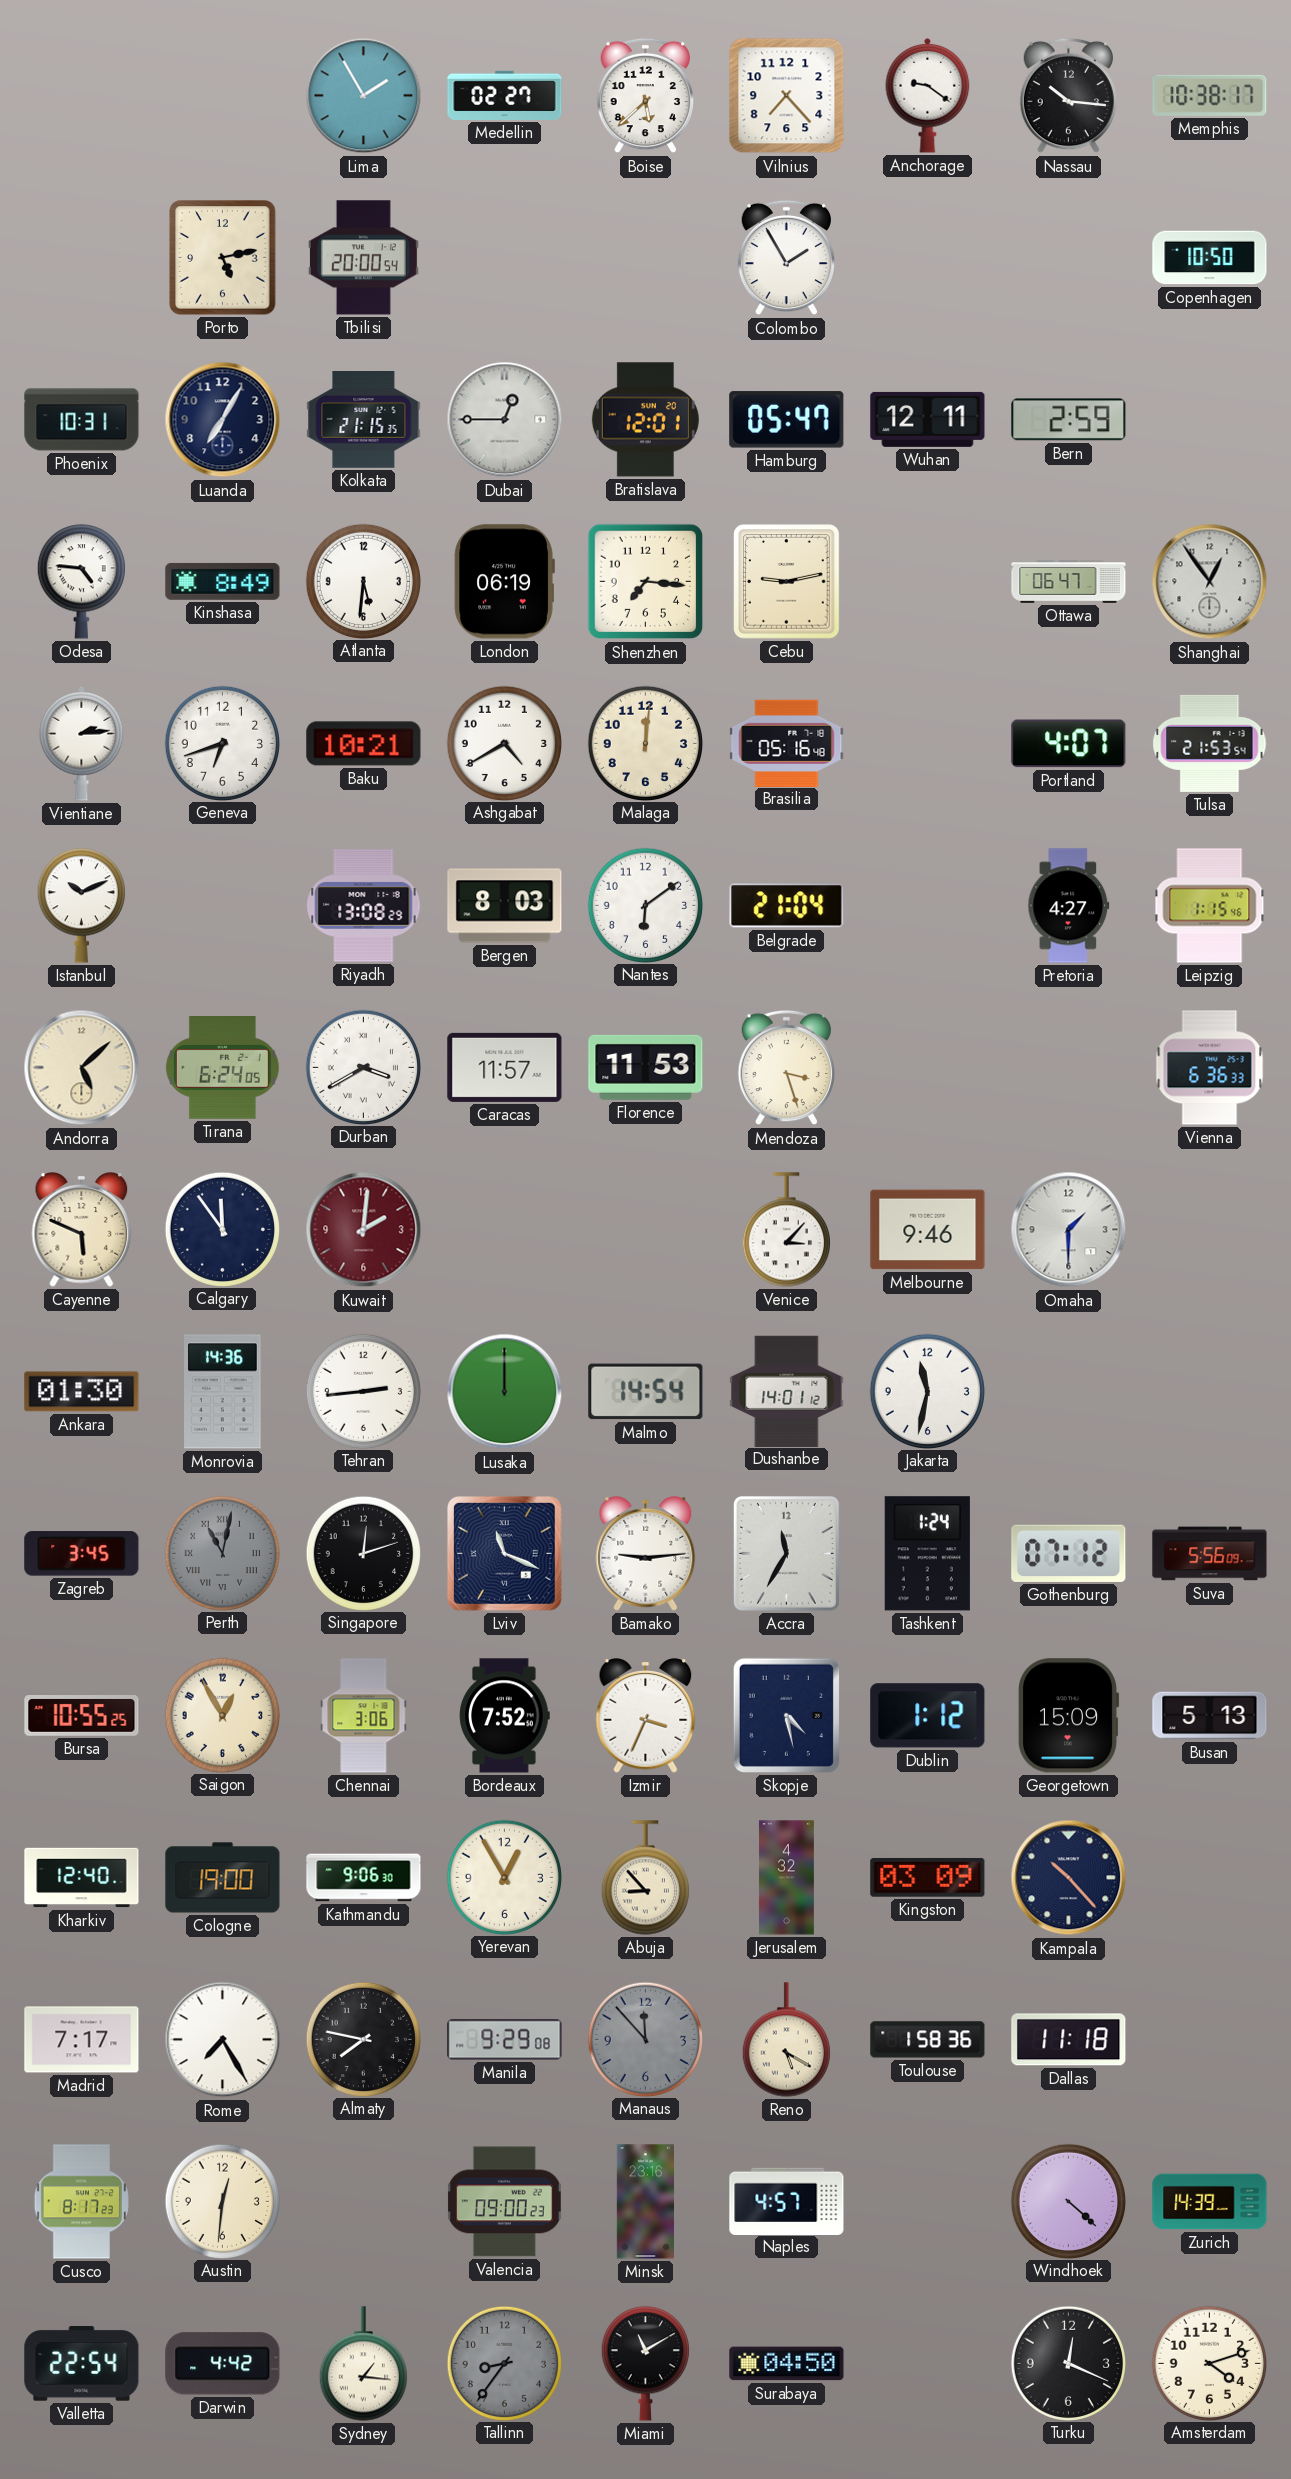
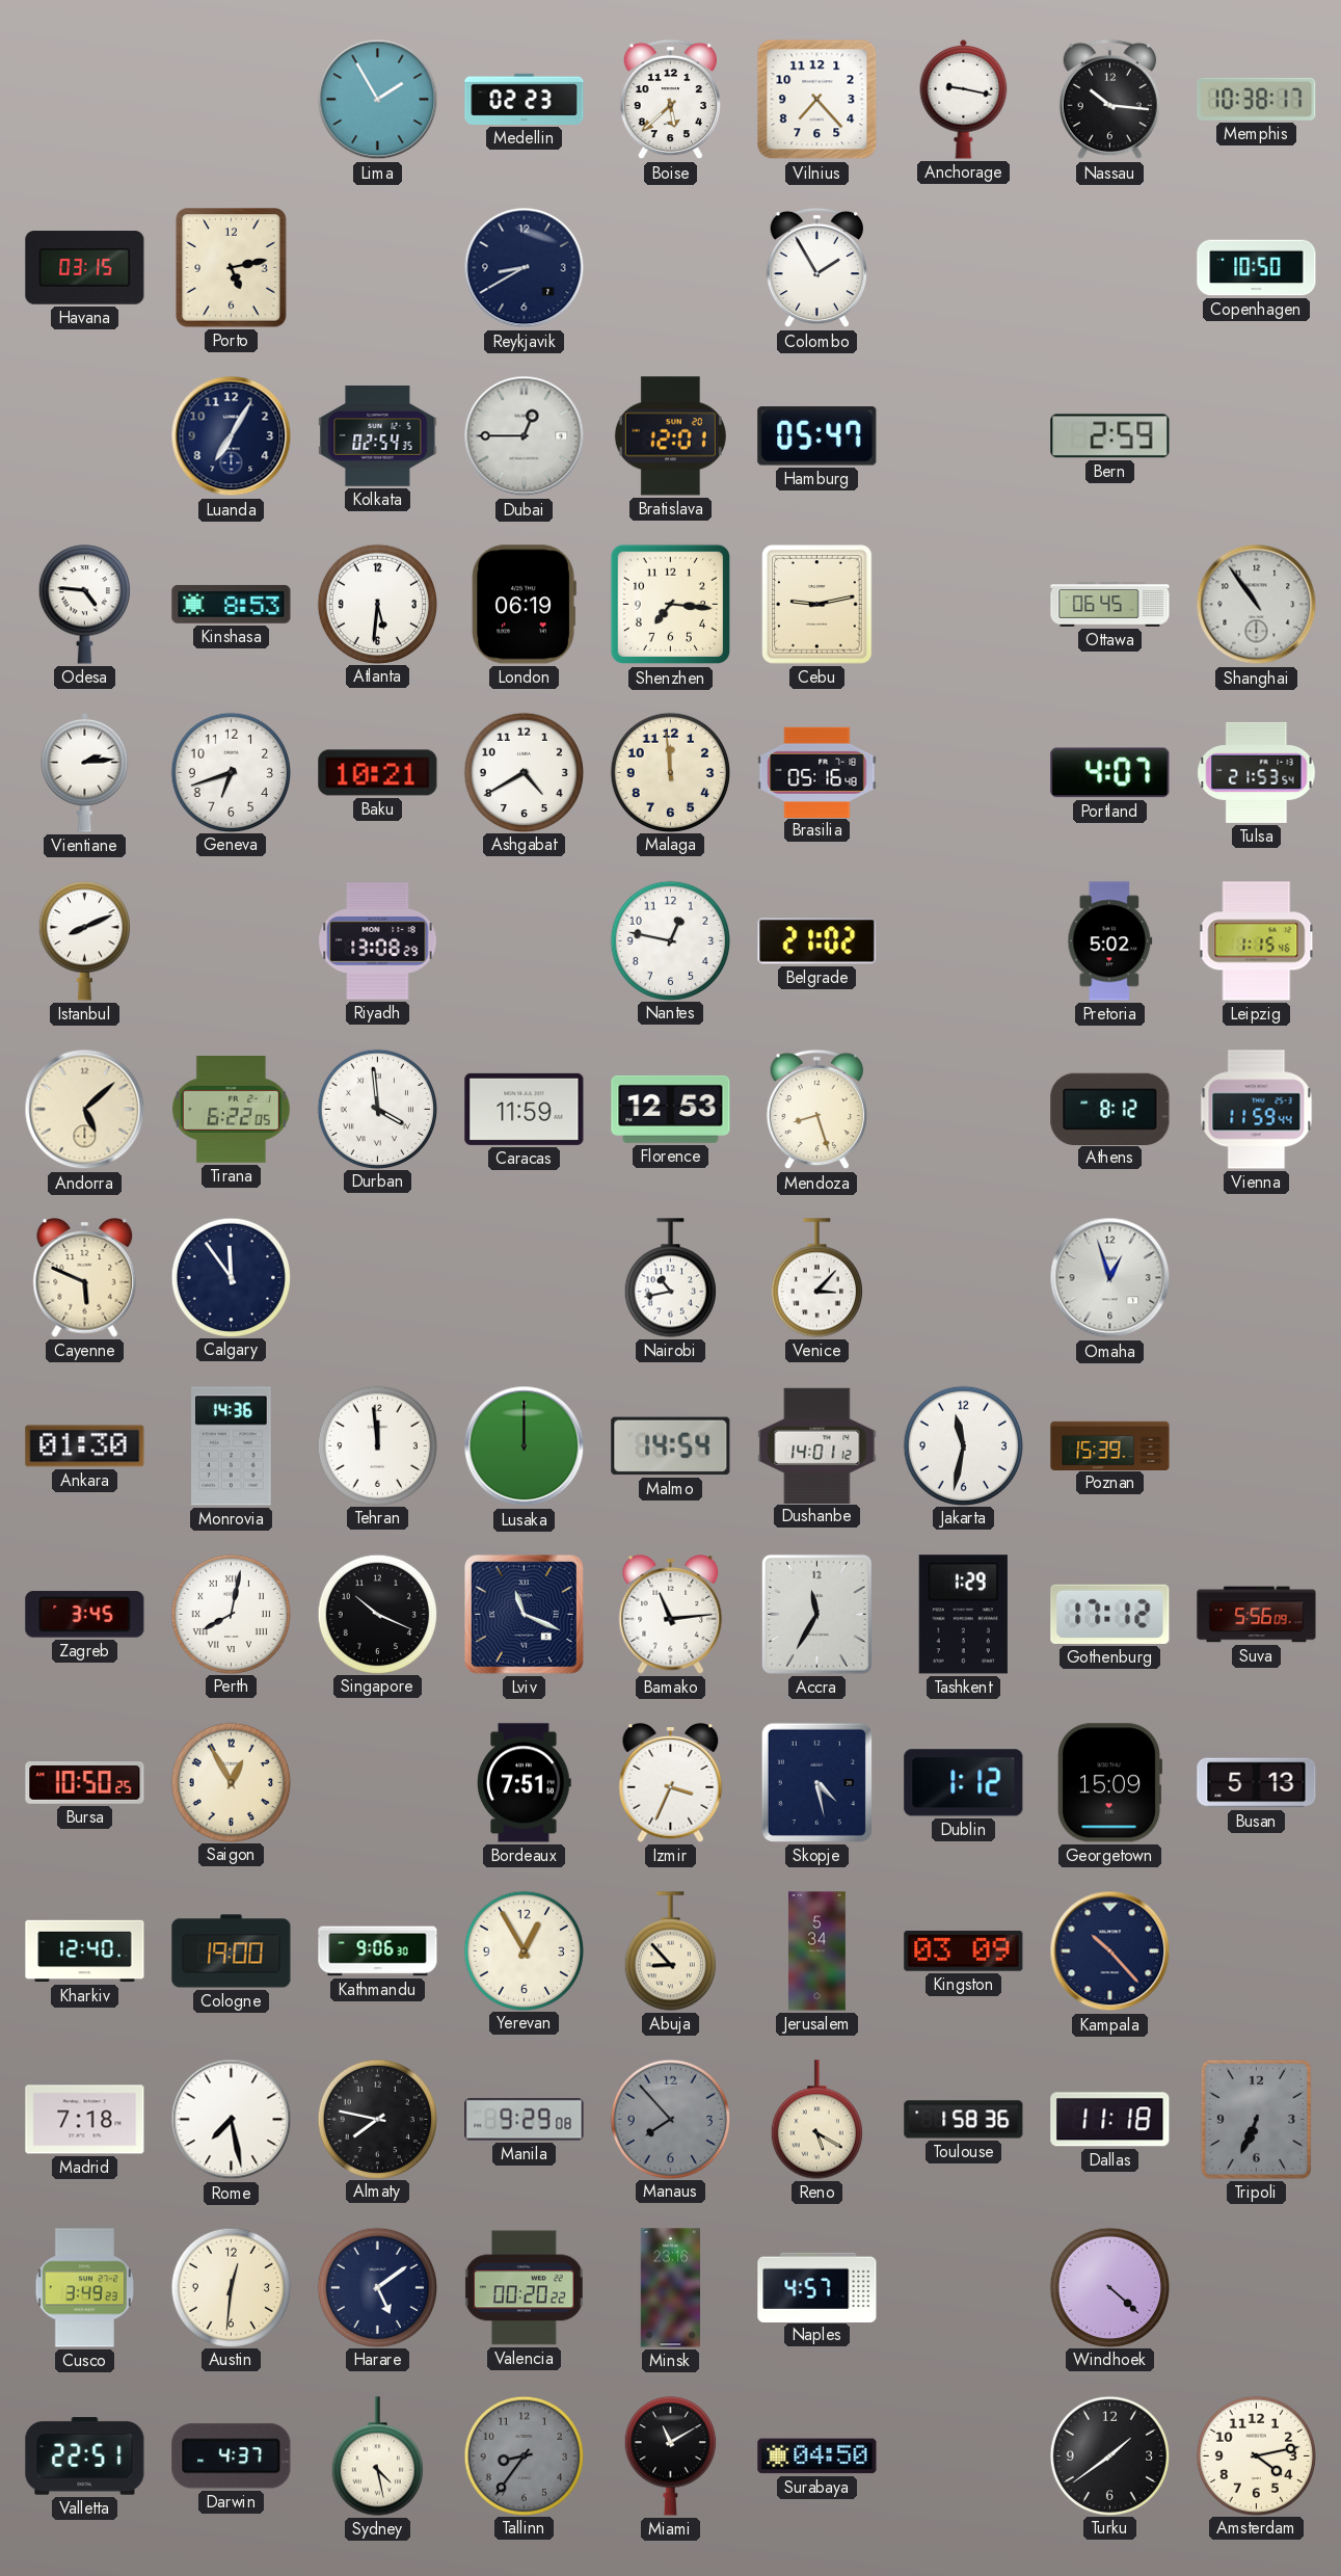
Medellin: 02:27 -> 02:23 (525, 99)
Anchorage: 9:21 -> 9:17 (964, 99)
Havana: none -> 03:15 (85, 268)
Tbilisi: 20:00 -> none (363, 258)
Reykjavik: none -> 8:40 (525, 268)
Phoenix: 10:31 -> none (82, 420)
Kolkata: 21:15 -> 02:54 (378, 436)
Wuhan: 12:11 -> none (928, 419)
Kinshasa: 8:49 -> 8:53 (232, 604)
Ottawa: 06:47 -> 06:45 (1110, 605)
Shanghai: 12:54 -> 10:54 (1257, 605)
Malaga: 12:01 -> 11:59 (671, 772)
Istanbul: 10:11 -> 8:11 (84, 941)
Bergen: 8:03 -> none (505, 906)
Nantes: 6:09 -> 12:47 (671, 940)
Belgrade: 21:04 -> 21:02 (817, 941)
Pretoria: 4:27 -> 5:02 (1110, 941)
Tirana: 6:24 -> 6:22 (231, 1110)
Durban: 3:40 -> 3:59 (378, 1109)
Caracas: 11:57 -> 11:59 (525, 1109)
Florence: 11:53 -> 12:53 (671, 1109)
Mendoza: 3:27 -> 8:27 (816, 1110)
Athens: none -> 8:12 (1110, 1109)
Vienna: 6:36 -> 11:59 (1257, 1110)
Kuwait: 2:01 -> none (364, 1230)
Nairobi: none -> 10:43 (670, 1278)
Melbourne: 9:46 -> none (928, 1230)
Omaha: 1:30 -> 12:57 (1110, 1278)
Tehran: 2:44 -> 11:59 (378, 1445)
Poznan: none -> 15:39 (1110, 1445)
Perth: 11:02 -> 8:02 (232, 1614)
Perth dial: grey -> white (232, 1614)
Singapore: 12:12 -> 10:19 (378, 1614)
Bamako: 9:14 -> 11:14 (671, 1615)
Tashkent: 1:24 -> 1:29 (963, 1615)
Gothenburg: 07:12 -> 17:12 (1110, 1614)
Bursa: 10:55 -> 10:50 (85, 1783)
Chennai: 3:06 -> none (364, 1716)
Bordeaux: 7:52 -> 7:51 (525, 1783)
Jerusalem: 4:32 -> 5:34 (816, 1951)
Madrid: 7:17 -> 7:18 (85, 2120)
Rome: 7:25 -> 7:28 (232, 2120)
Manaus: 11:53 -> 7:53 (671, 2119)
Tripoli: none -> 6:34 (1256, 2119)
Cusco: 8:17 -> 3:49 (84, 2288)
Harare: none -> 5:09 (378, 2287)
Valencia: 09:00 -> 00:20 (524, 2288)
Zurich: 14:39 -> none (1210, 2202)
Valletta: 22:54 -> 22:51 (85, 2457)
Darwin: 4:42 -> 4:37 (232, 2457)
Sydney: 1:16 -> 4:28 (377, 2457)
Turku: 12:19 -> 1:39 (1110, 2455)
Amsterdam: 4:12 -> 4:13 (1257, 2455)
